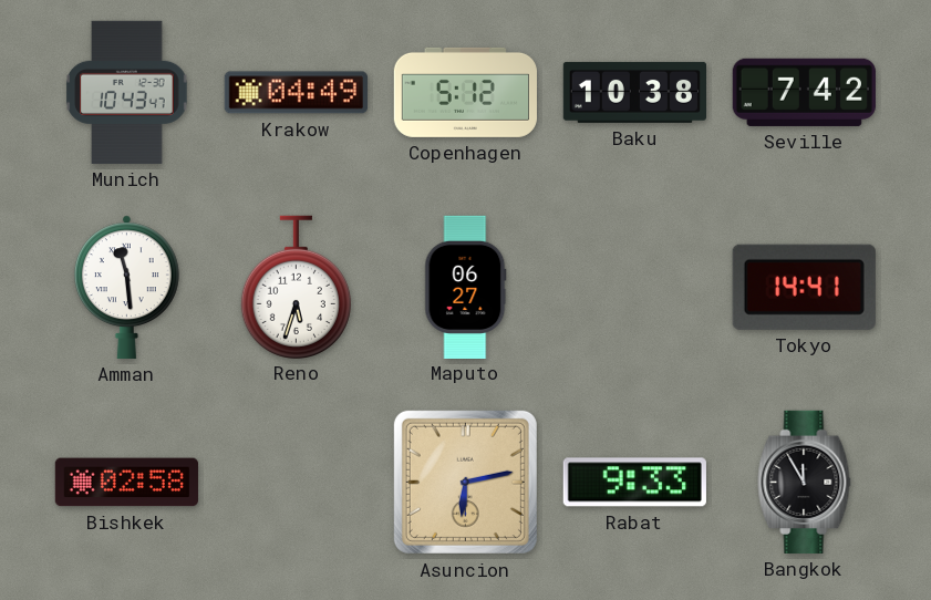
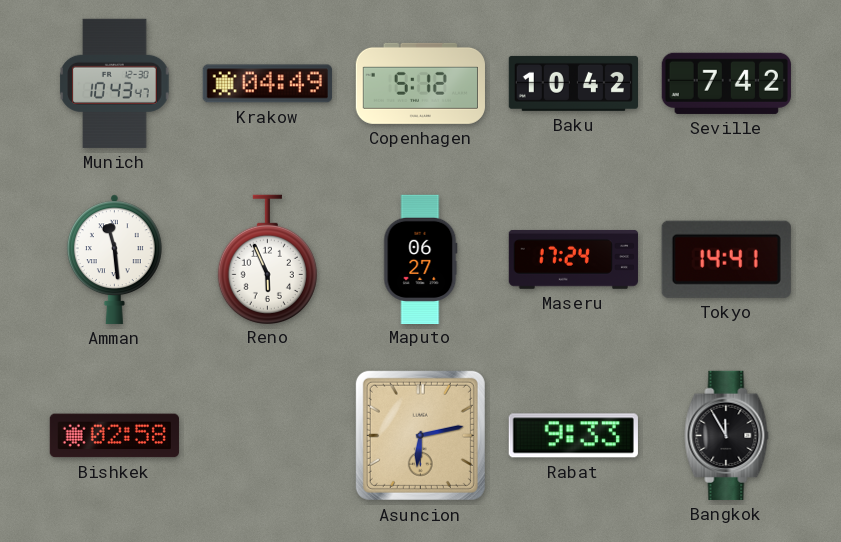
Baku: 10:38 -> 10:42 (573, 83)
Reno: 5:33 -> 5:56 (267, 259)
Maseru: none -> 17:24 (573, 259)
